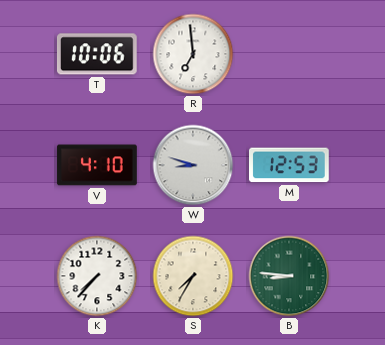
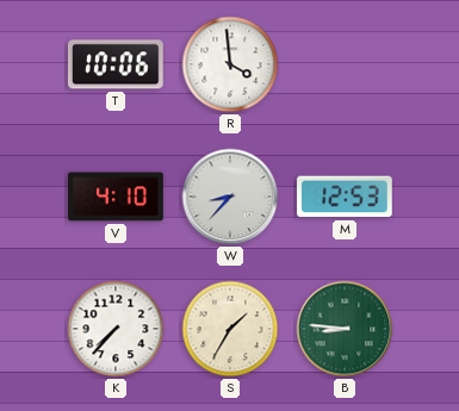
R: 6:59 -> 3:59 (230, 64)
W: 8:48 -> 8:37 (230, 197)
S: 7:35 -> 1:35 (230, 329)
